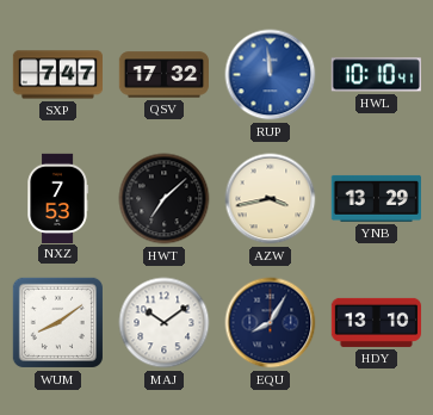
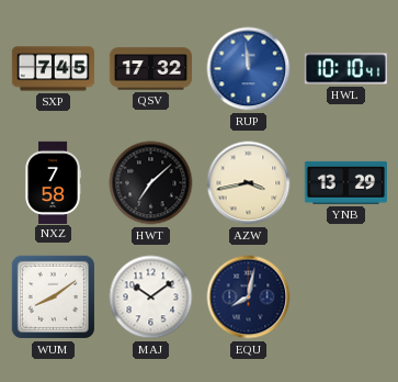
SXP: 7:47 -> 7:45 (53, 69)
NXZ: 7:53 -> 7:58 (53, 182)
EQU: 8:05 -> 8:02 (249, 297)
HDY: 13:10 -> none (377, 322)
